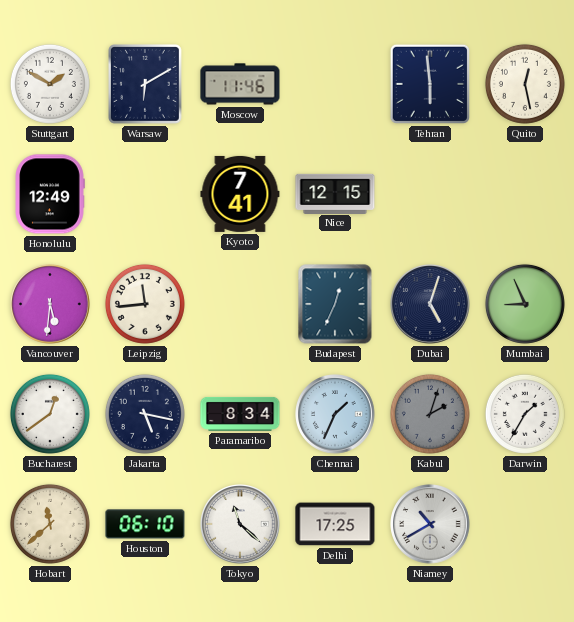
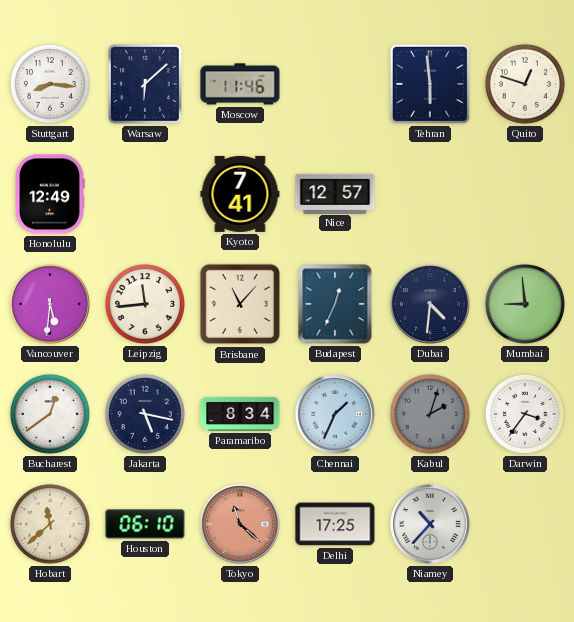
Stuttgart: 1:50 -> 8:16 (50, 84)
Warsaw: 6:10 -> 6:08 (146, 85)
Quito: 12:28 -> 12:48 (525, 84)
Nice: 12:15 -> 12:57 (335, 193)
Brisbane: none -> 11:07 (240, 304)
Dubai: 5:03 -> 4:31 (430, 304)
Mumbai: 8:56 -> 8:59 (525, 304)
Darwin: 1:35 -> 3:36 (525, 414)
Tokyo dial: white -> salmon (240, 524)
Niamey: 10:40 -> 10:37 (430, 524)
